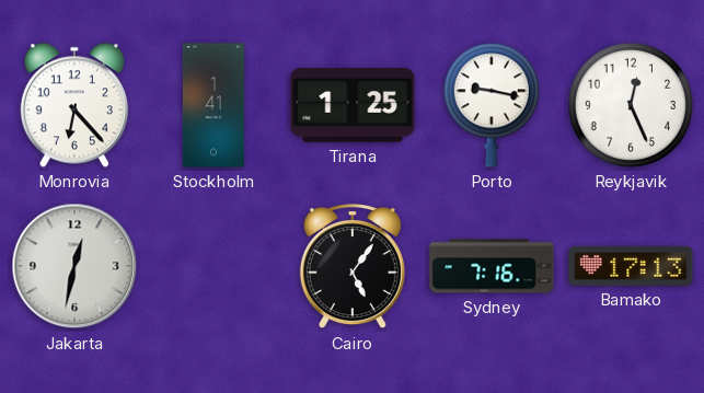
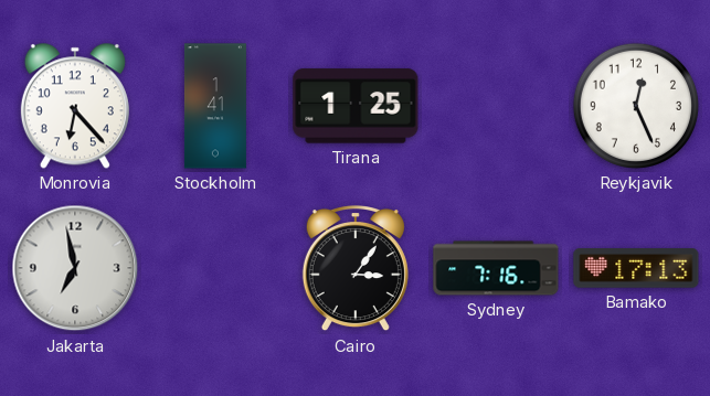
Porto: 9:17 -> none (492, 105)
Jakarta: 12:32 -> 6:58 (75, 268)
Cairo: 5:06 -> 3:06 (356, 269)
